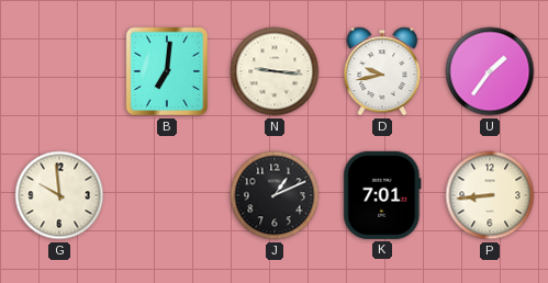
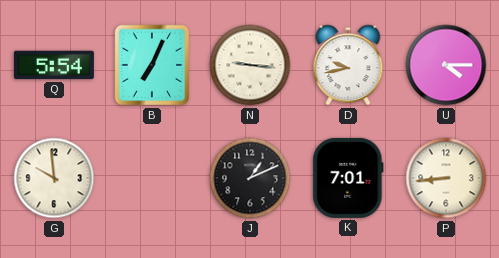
Q: none -> 5:54 (54, 65)
B: 7:01 -> 7:04 (152, 65)
U: 1:36 -> 4:15 (446, 65)
